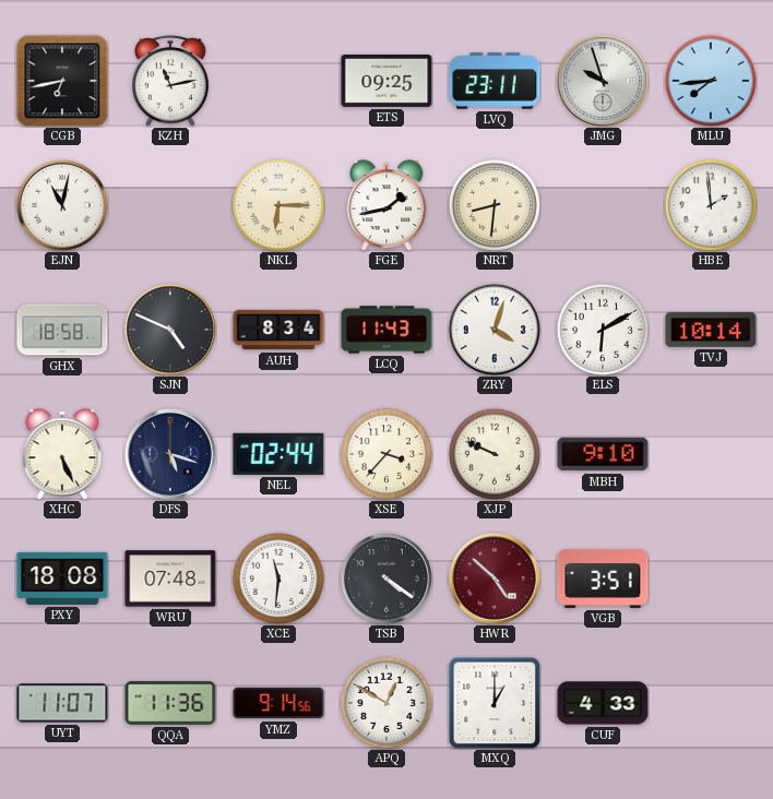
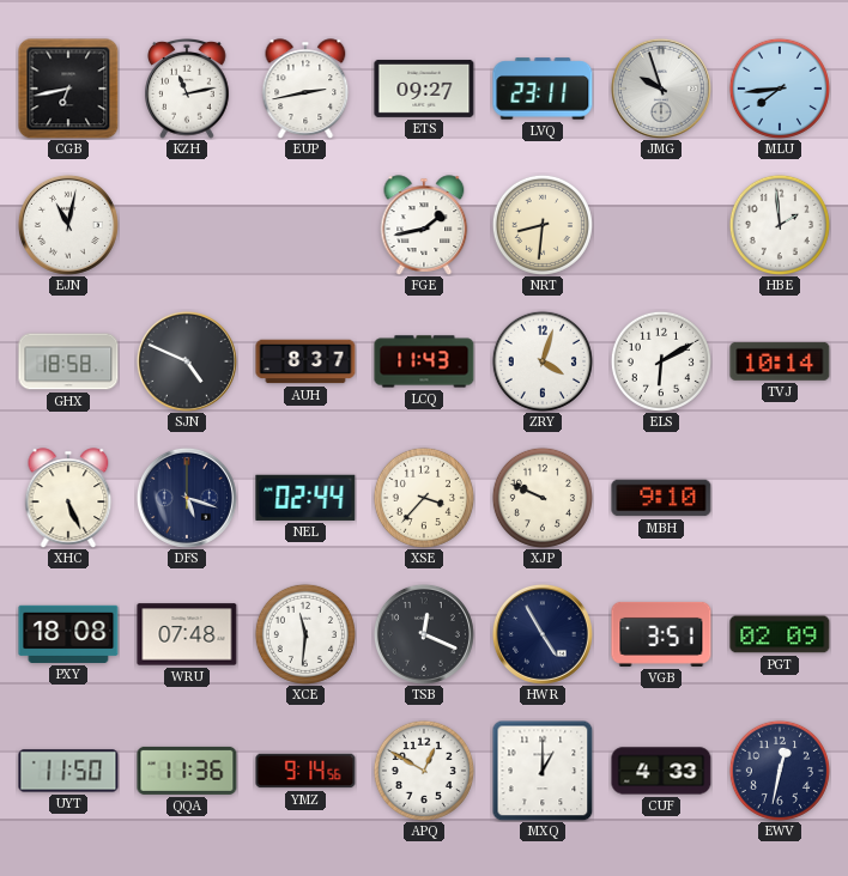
EUP: none -> 2:43 (305, 89)
ETS: 09:25 -> 09:27 (424, 89)
NKL: 6:15 -> none (278, 205)
AUH: 8:34 -> 8:37 (305, 361)
TSB: 4:21 -> 12:19 (424, 634)
HWR: 4:52 -> 4:55 (543, 634)
HWR dial: burgundy -> navy (543, 634)
PGT: none -> 02:09 (780, 634)
UYT: 11:07 -> 11:50 (68, 771)
EWV: none -> 12:32 (780, 771)
